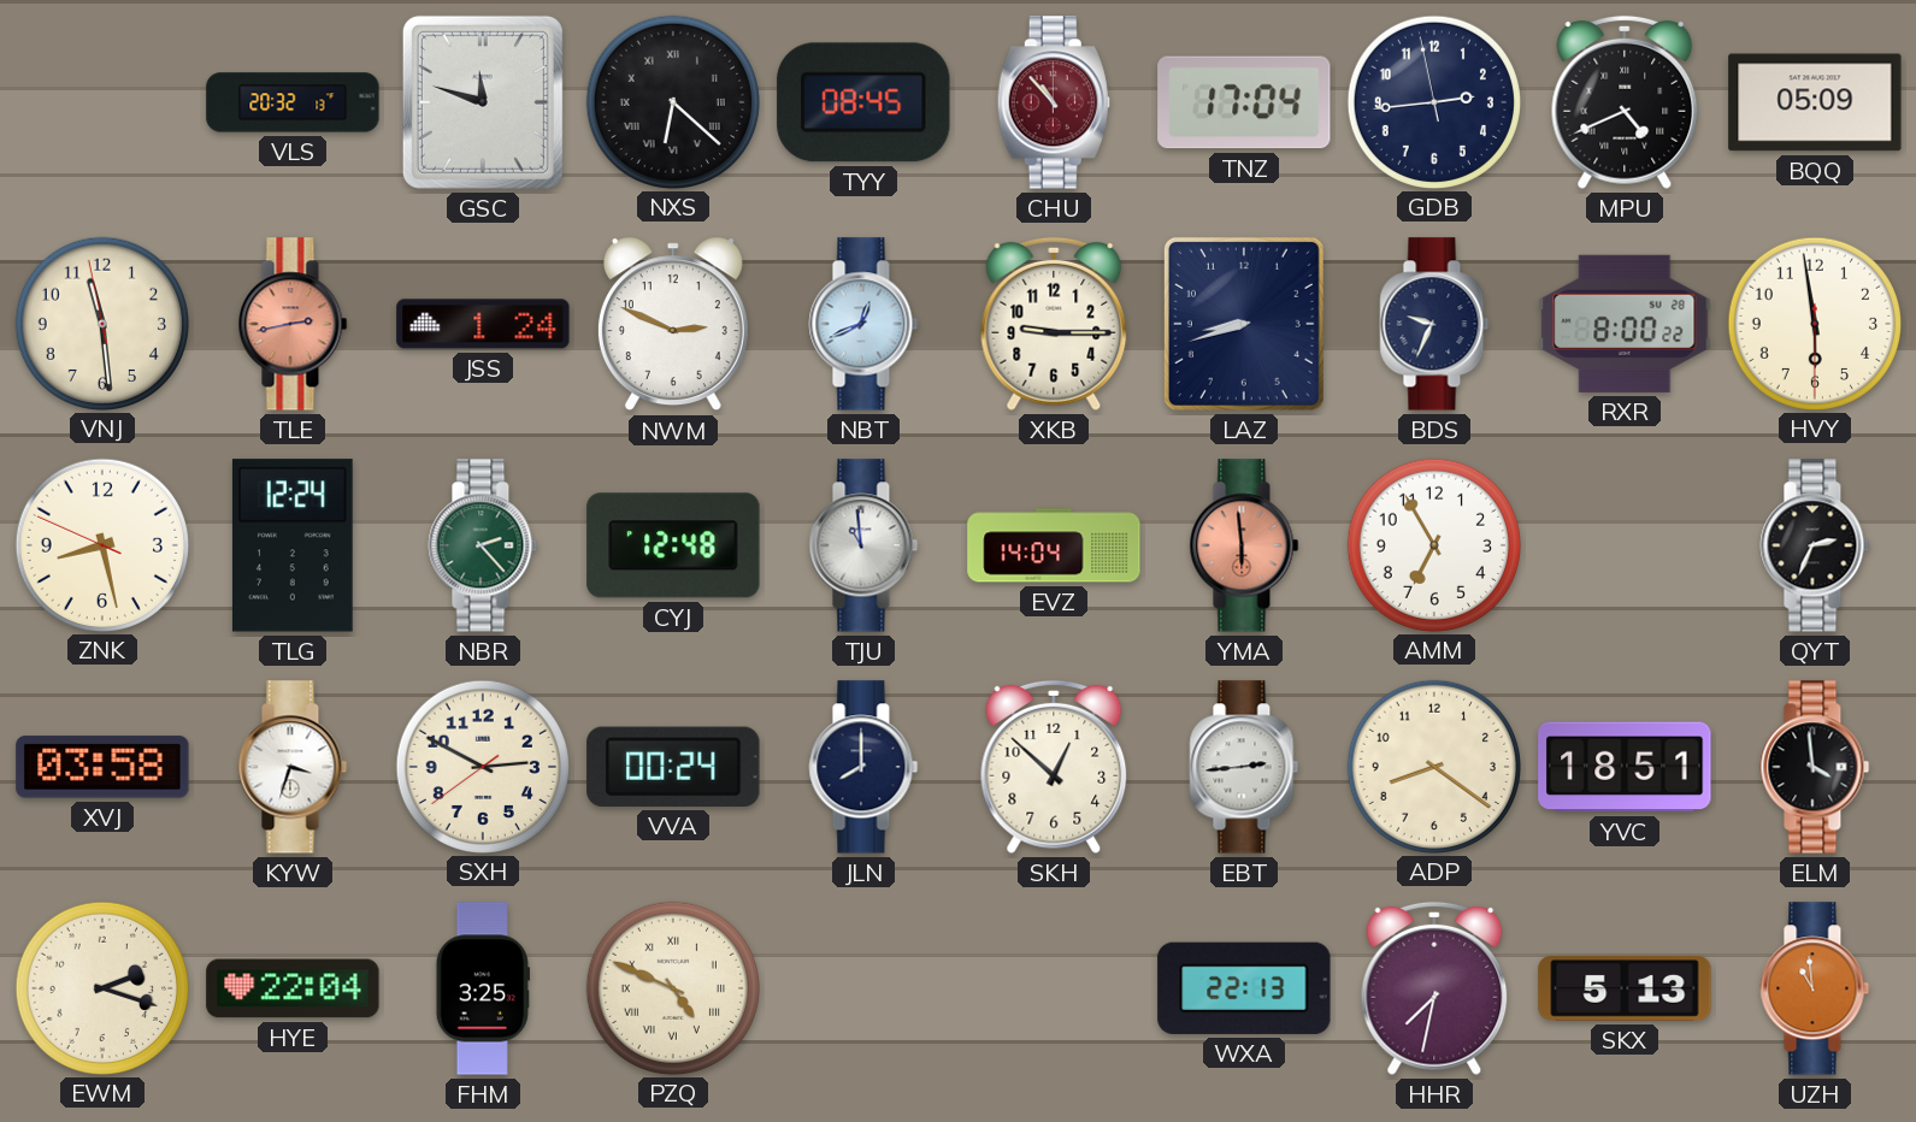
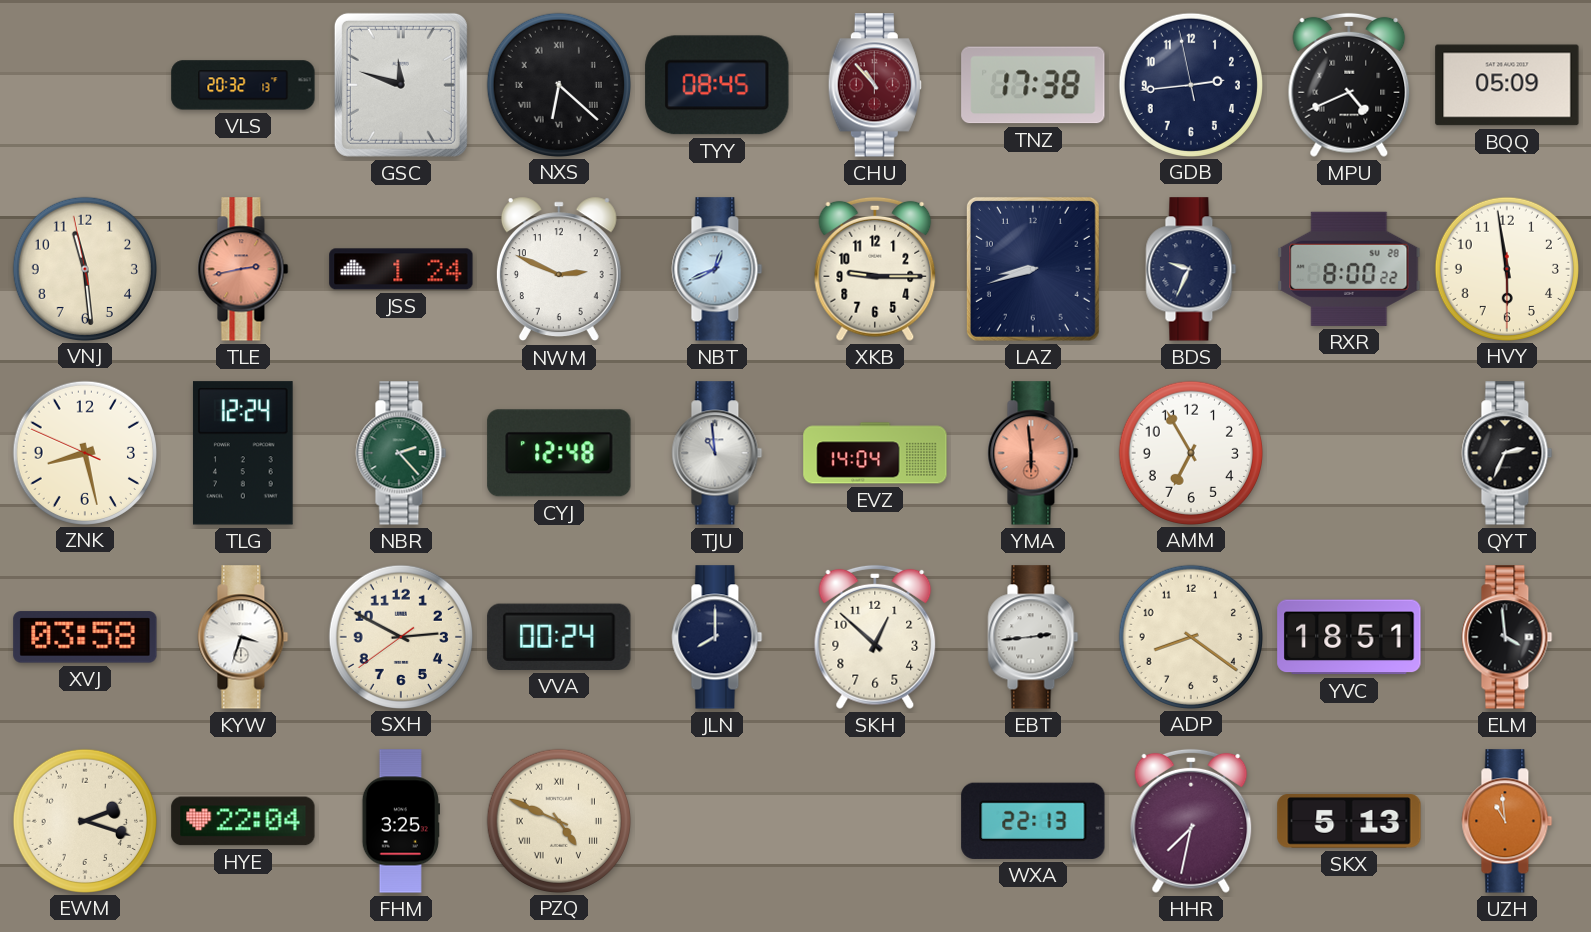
TNZ: 17:04 -> 17:38 (1033, 85)
